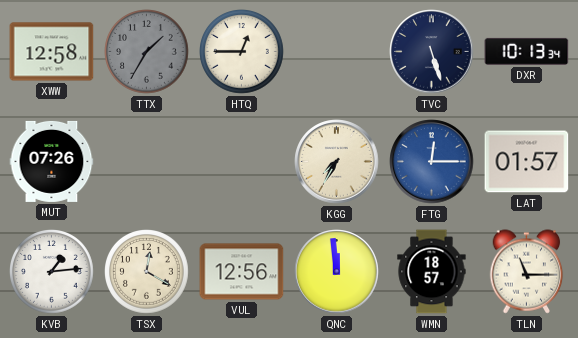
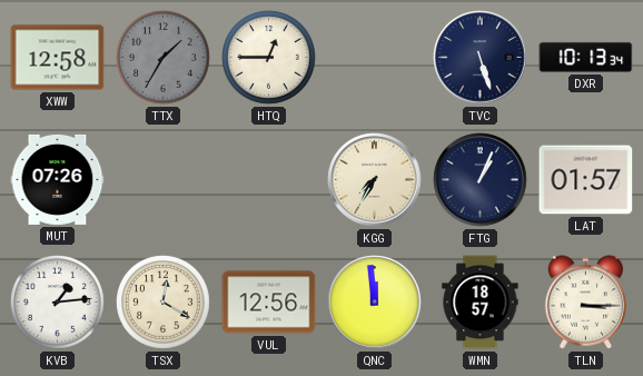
FTG: 12:15 -> 1:04 (481, 180)
FTG dial: blue -> navy (481, 180)
TLN: 11:15 -> 3:15 (586, 303)
